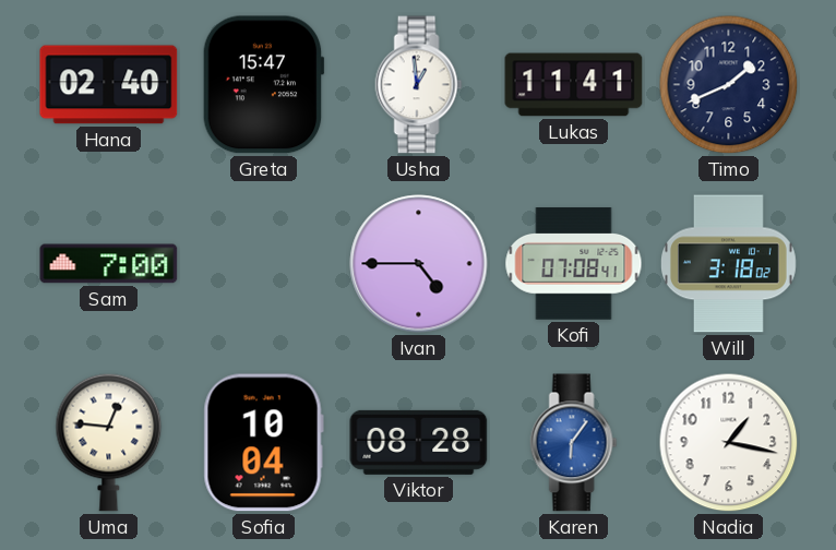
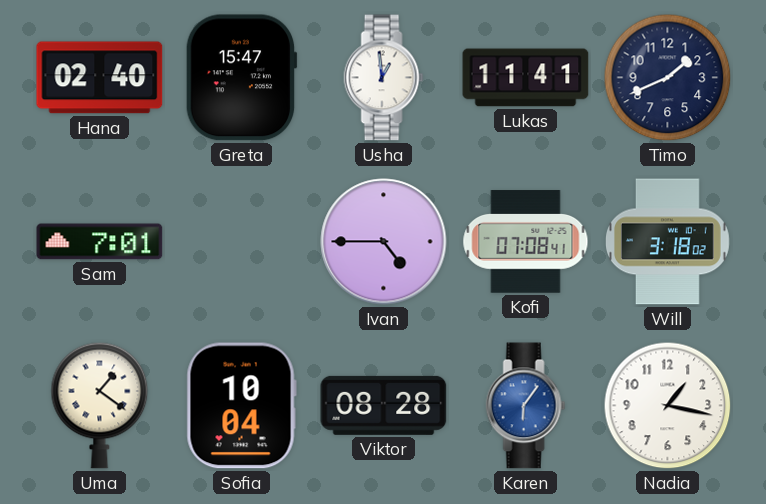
Sam: 7:00 -> 7:01 (100, 242)
Uma: 12:46 -> 1:21 (100, 405)
